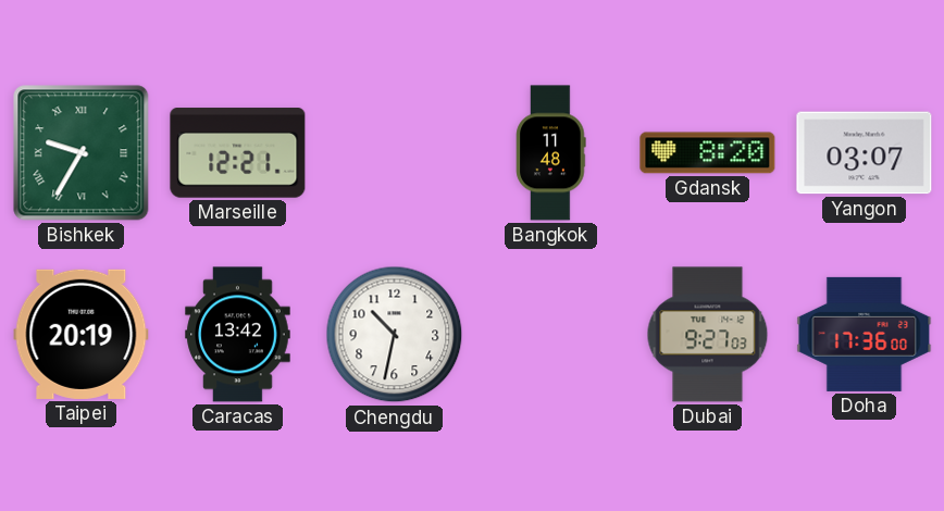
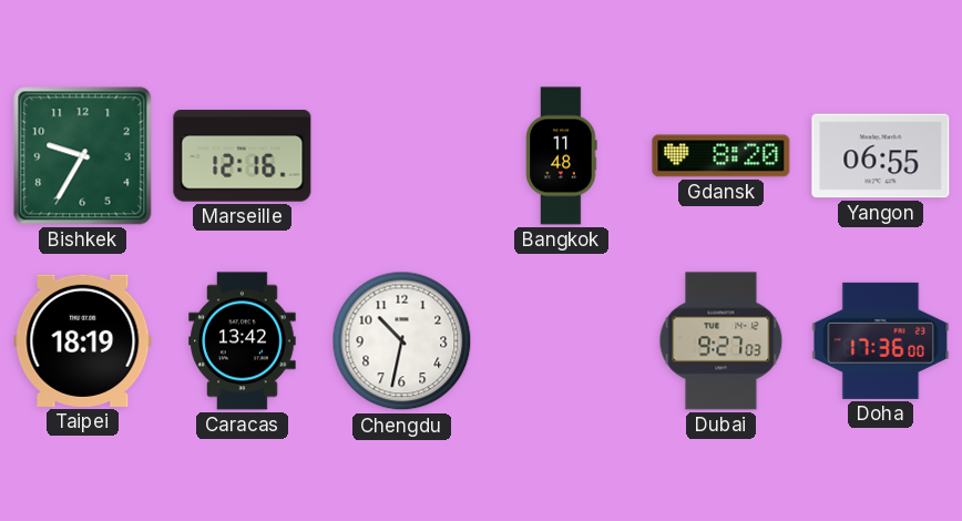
Bishkek numerals: Roman -> Arabic (83, 156)
Marseille: 12:21 -> 12:16 (243, 156)
Yangon: 03:07 -> 06:55 (881, 156)
Taipei: 20:19 -> 18:19 (83, 340)
